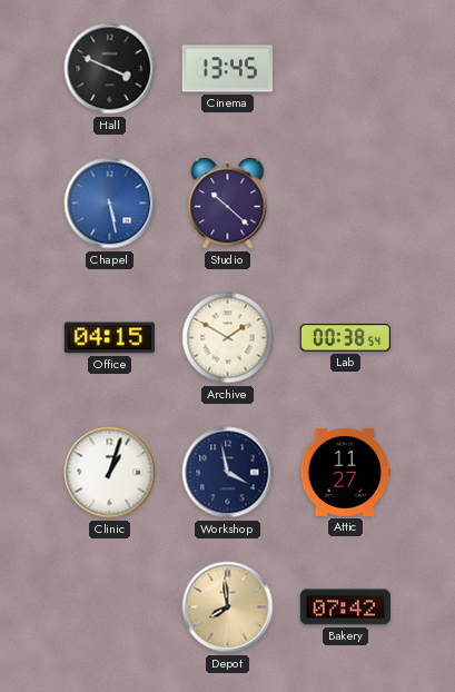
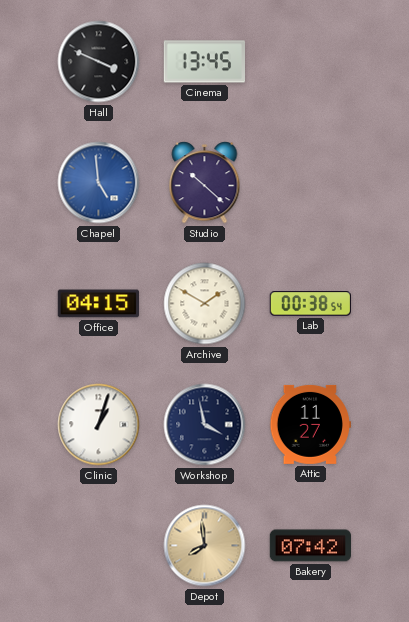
Chapel: 5:28 -> 4:59 (99, 183)
